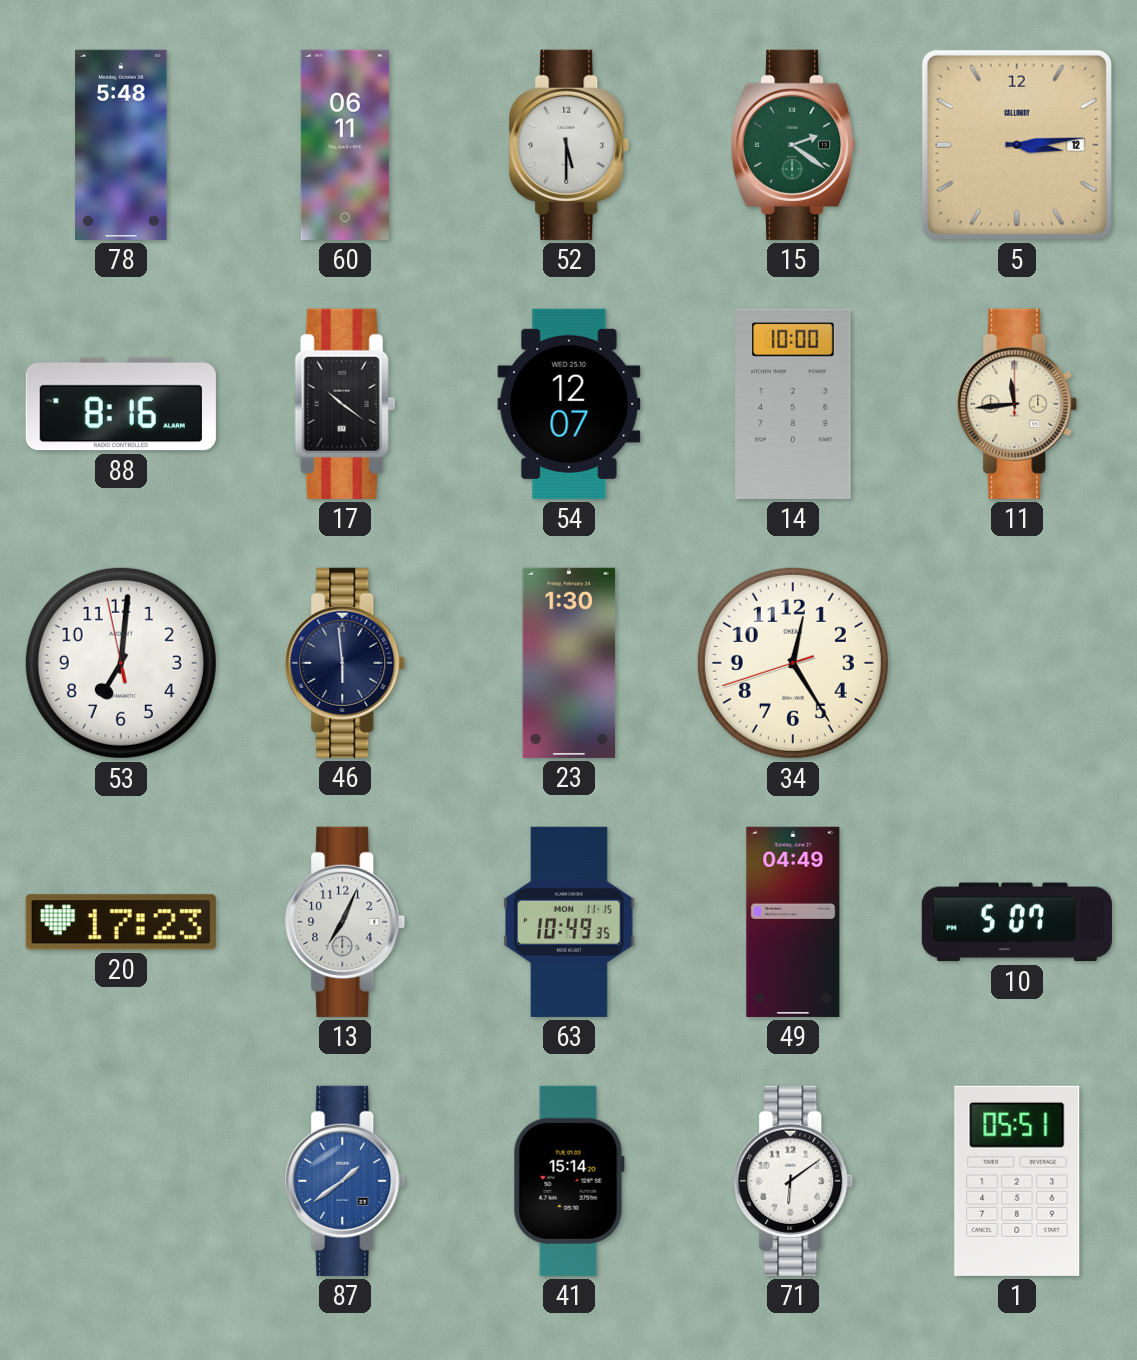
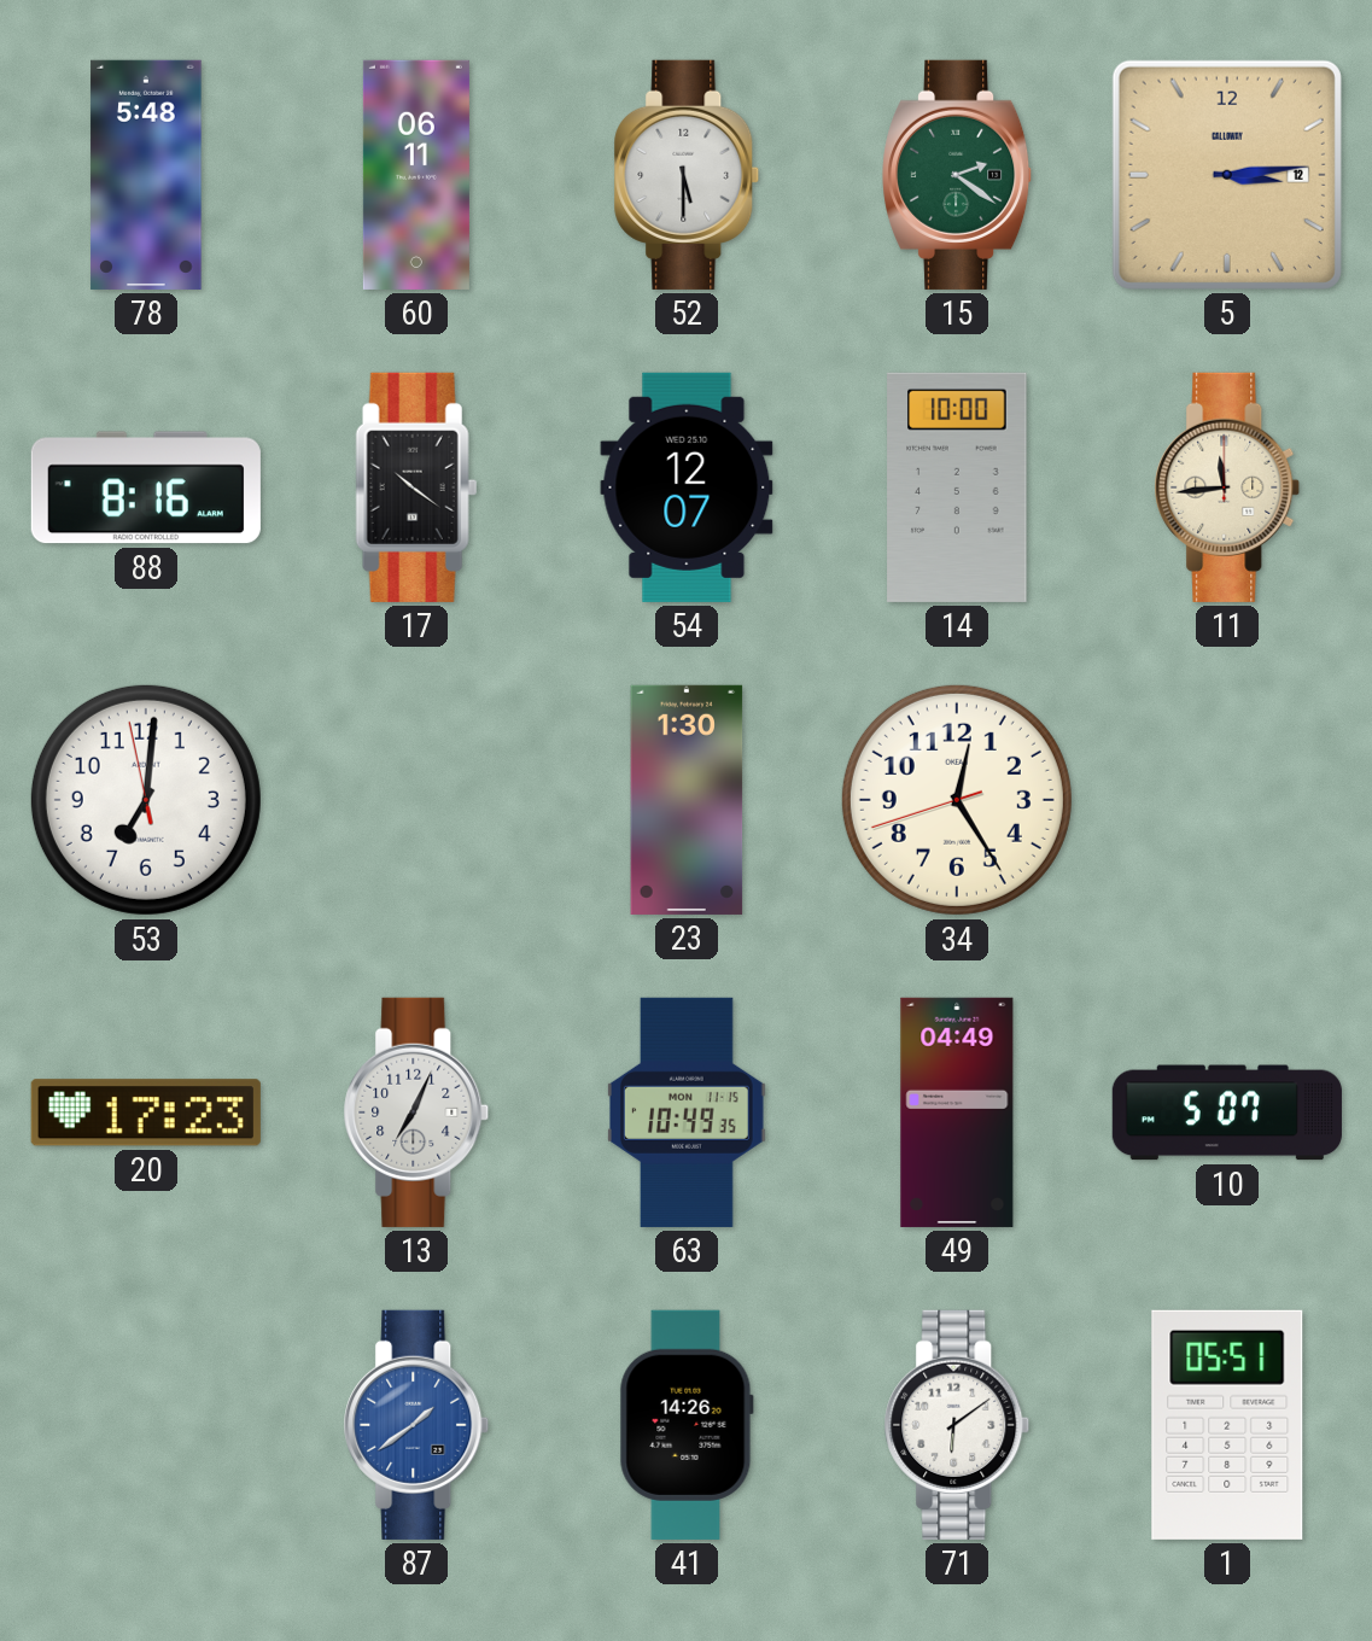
46: 5:59 -> none (345, 663)
41: 15:14 -> 14:26 (687, 1425)
